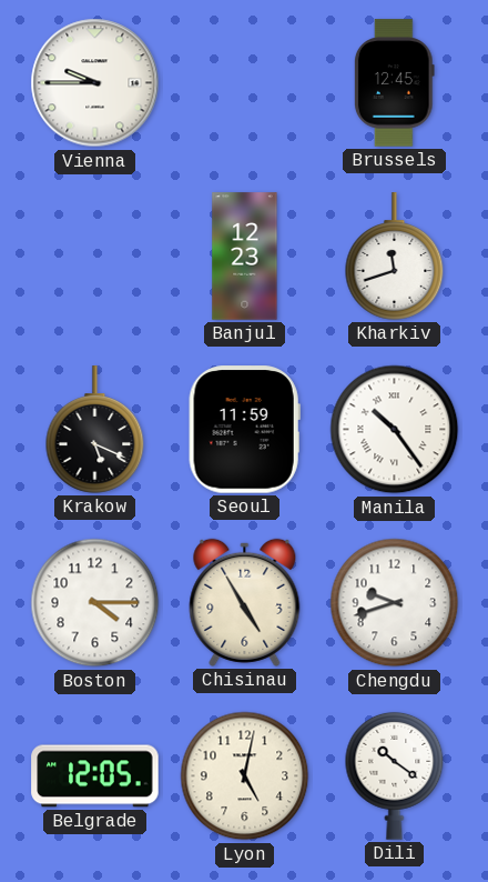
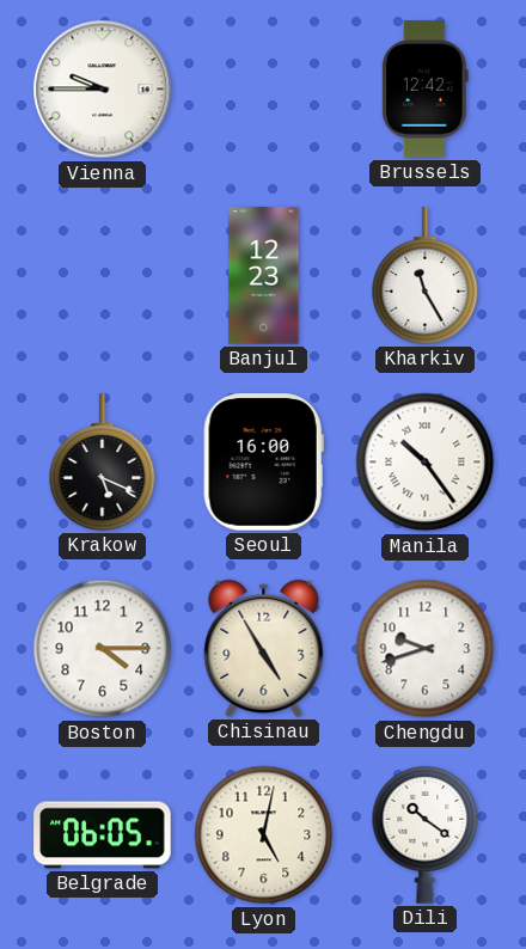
Brussels: 12:45 -> 12:42 (424, 90)
Kharkiv: 11:42 -> 11:25 (426, 276)
Seoul: 11:59 -> 16:00 (263, 463)
Belgrade: 12:05 -> 06:05 (103, 835)
